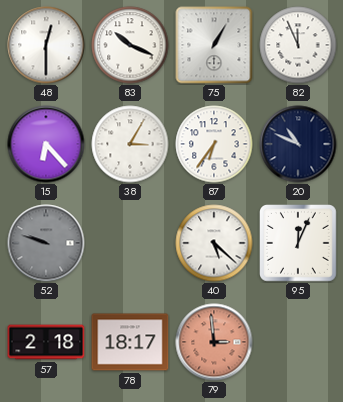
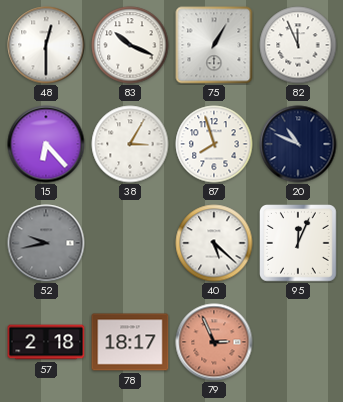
87: 6:36 -> 7:57 (214, 144)
52: 9:48 -> 9:43 (46, 243)
79: 2:59 -> 2:56 (214, 342)
